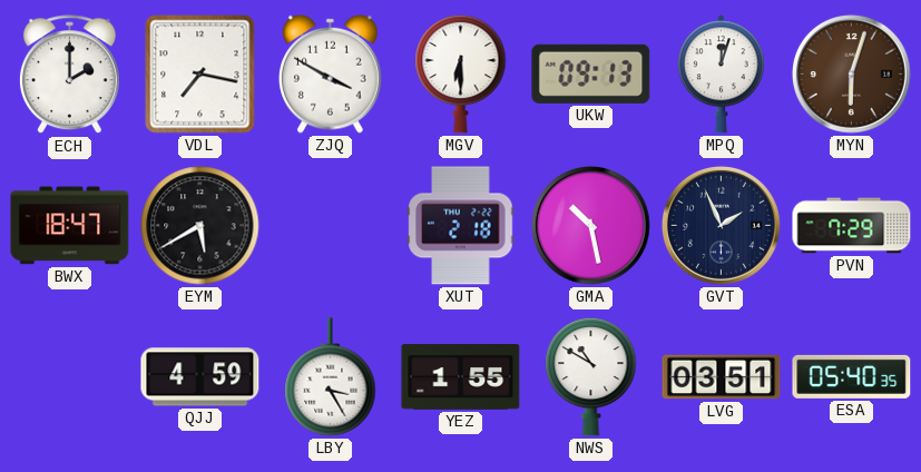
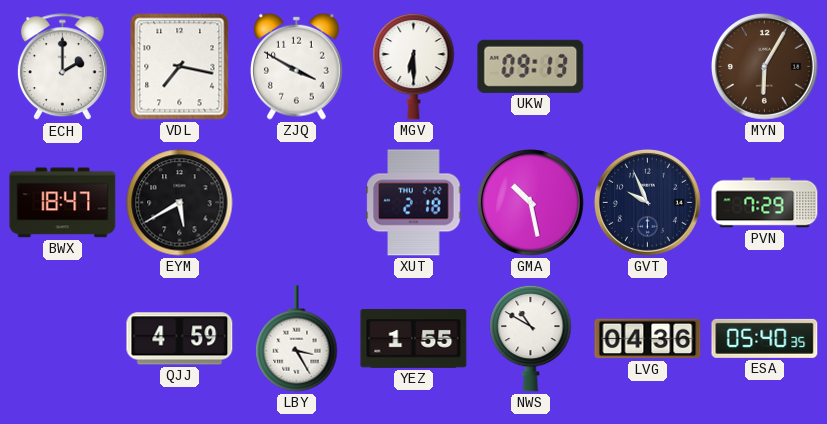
MPQ: 12:03 -> none (721, 75)
MYN: 6:03 -> 6:05 (765, 67)
GVT: 1:56 -> 9:56 (648, 203)
LVG: 03:51 -> 04:36 (648, 339)
